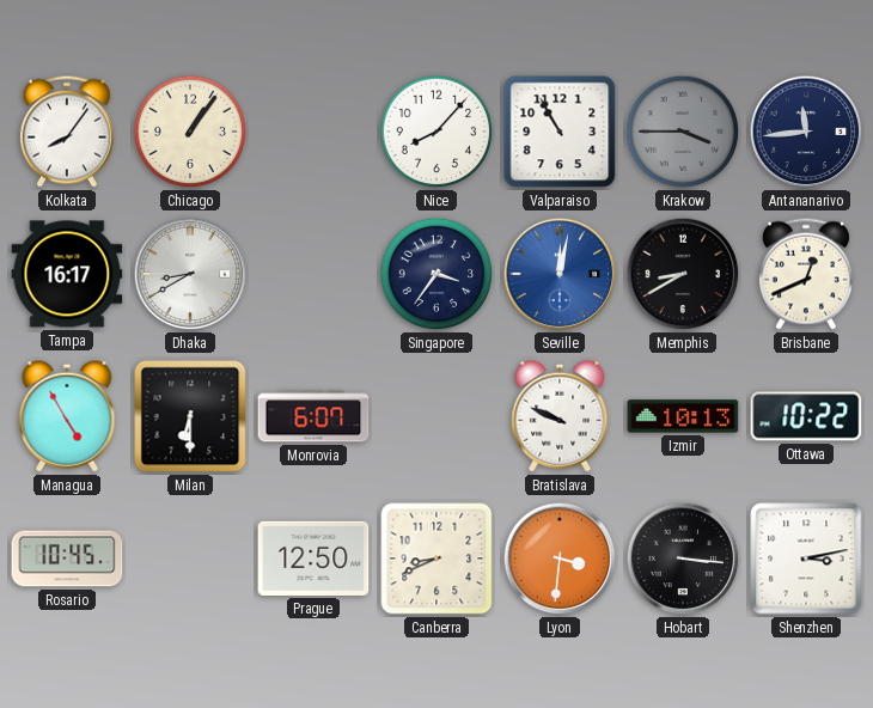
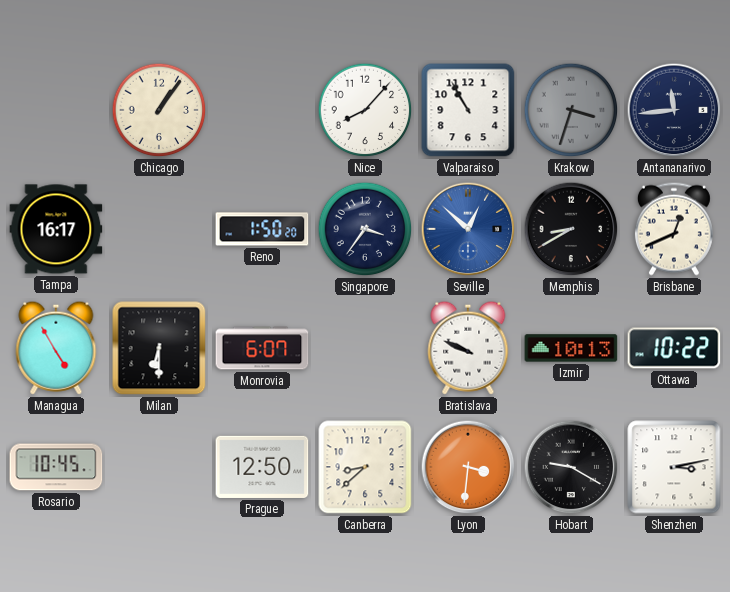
Kolkata: 8:06 -> none (67, 132)
Krakow: 3:45 -> 3:33 (571, 110)
Dhaka: 8:40 -> none (190, 274)
Reno: none -> 1:50 (262, 229)
Seville: 12:02 -> 12:52 (468, 229)
Canberra: 8:41 -> 8:38 (365, 467)
Hobart: 3:16 -> 9:20 (571, 467)
